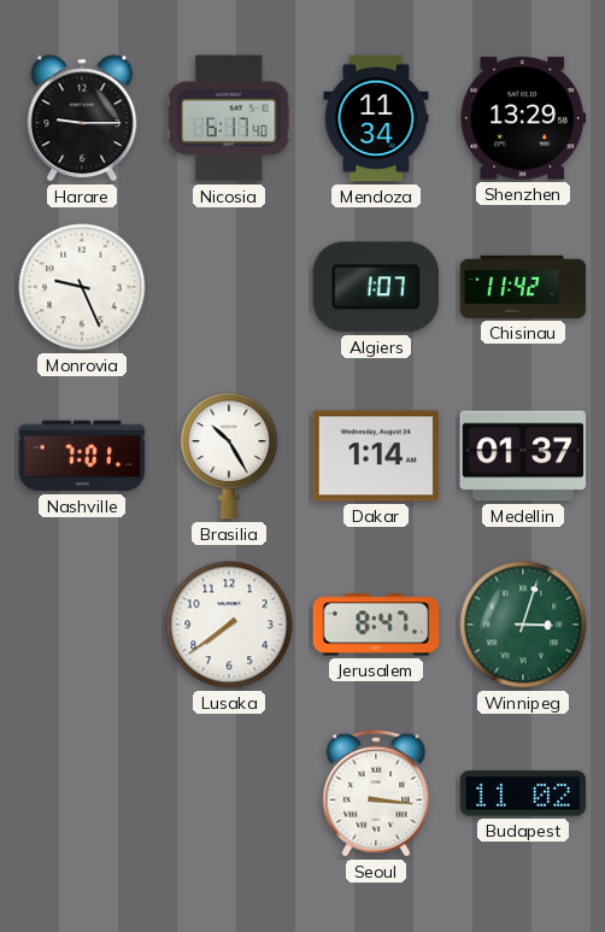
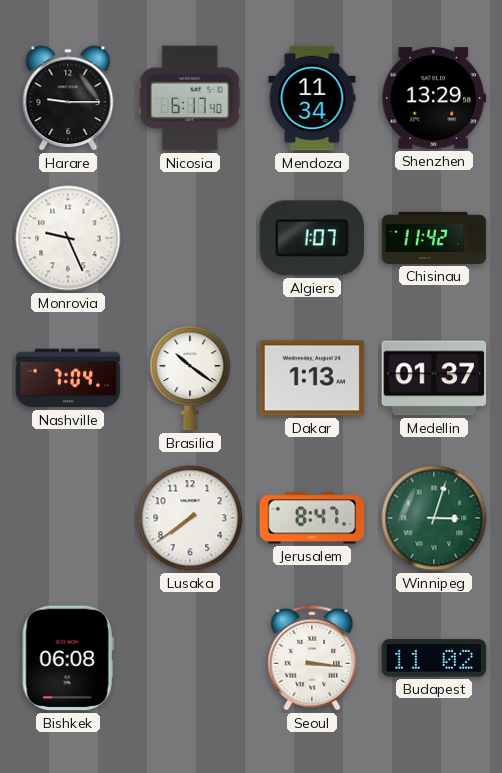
Nashville: 7:01 -> 7:04 (68, 378)
Brasilia: 10:25 -> 10:21 (190, 378)
Dakar: 1:14 -> 1:13 (312, 378)
Bishkek: none -> 06:08 (68, 658)
